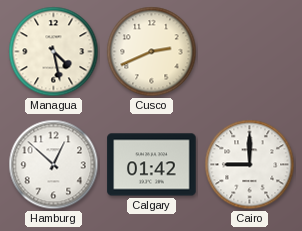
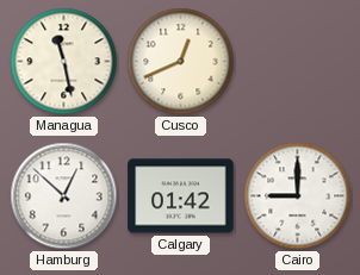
Managua: 4:28 -> 11:28 (64, 62)
Cusco: 2:41 -> 12:41 (181, 62)
